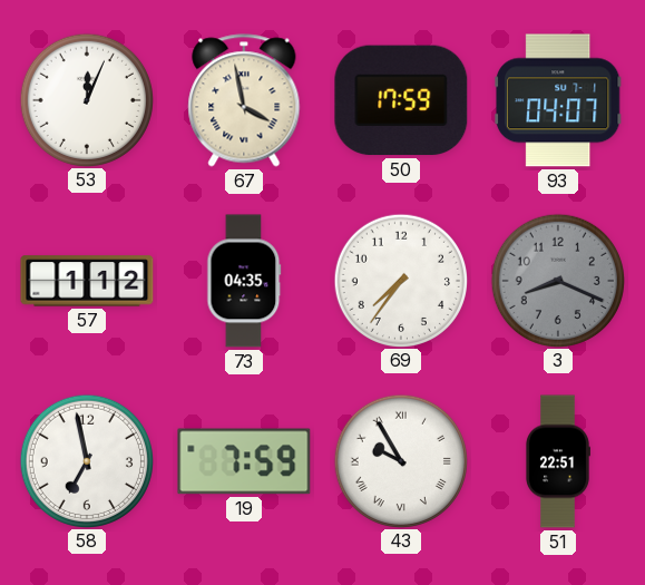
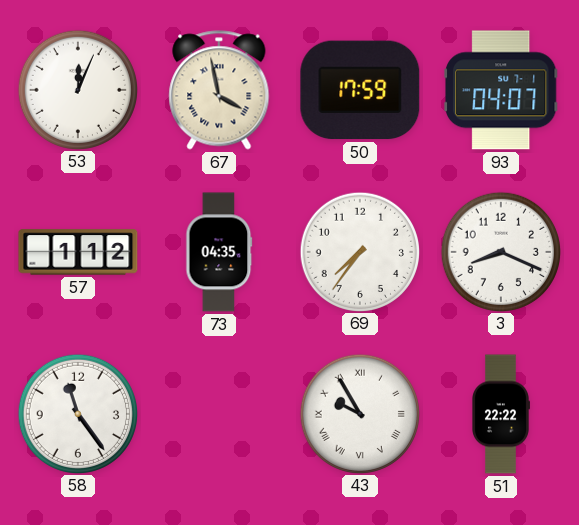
3 dial: grey -> white (500, 251)
58: 6:58 -> 11:24 (77, 413)
19: 7:59 -> none (244, 461)
51: 22:51 -> 22:22 (501, 414)
